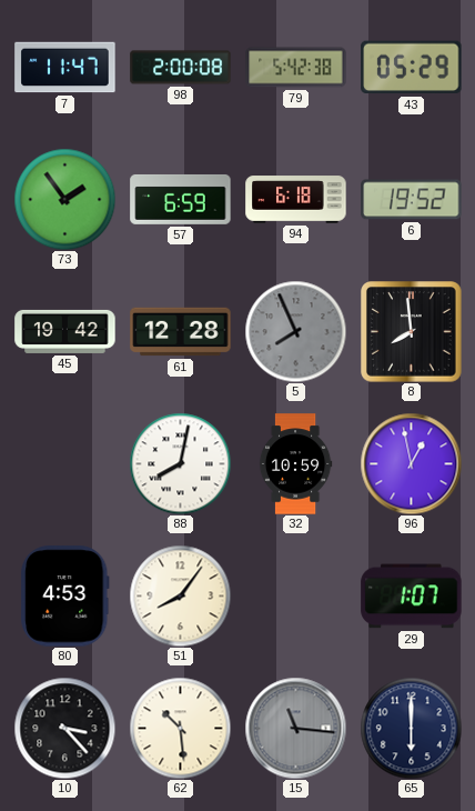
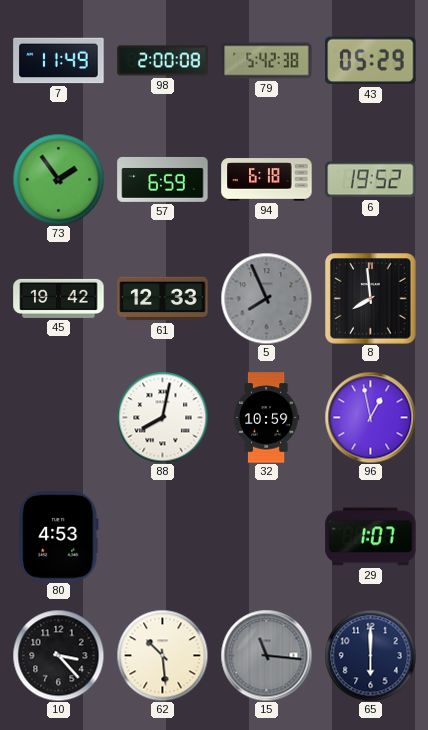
7: 11:47 -> 11:49 (59, 61)
61: 12:28 -> 12:33 (163, 299)
51: 8:06 -> none (180, 595)
